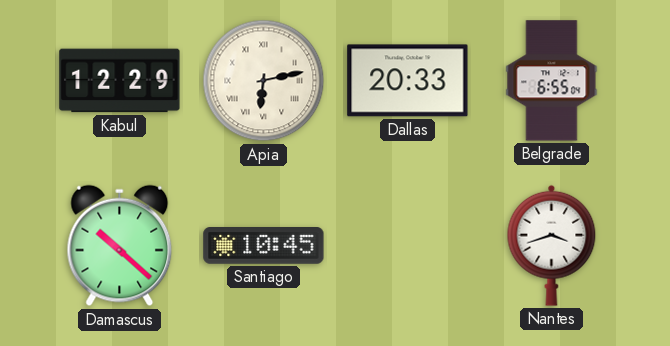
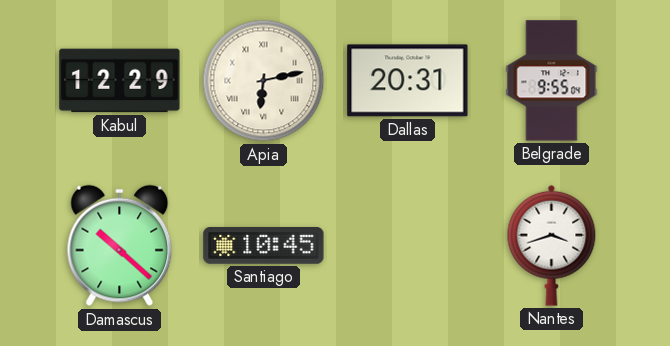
Dallas: 20:33 -> 20:31 (408, 81)
Belgrade: 6:55 -> 9:55 (552, 81)
